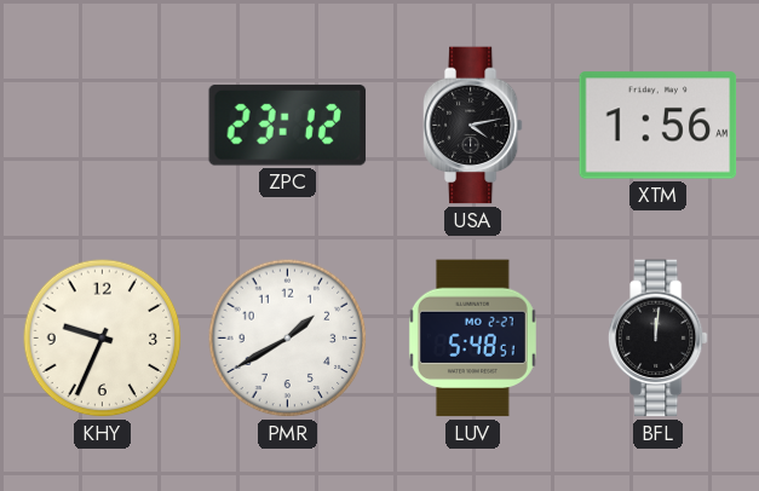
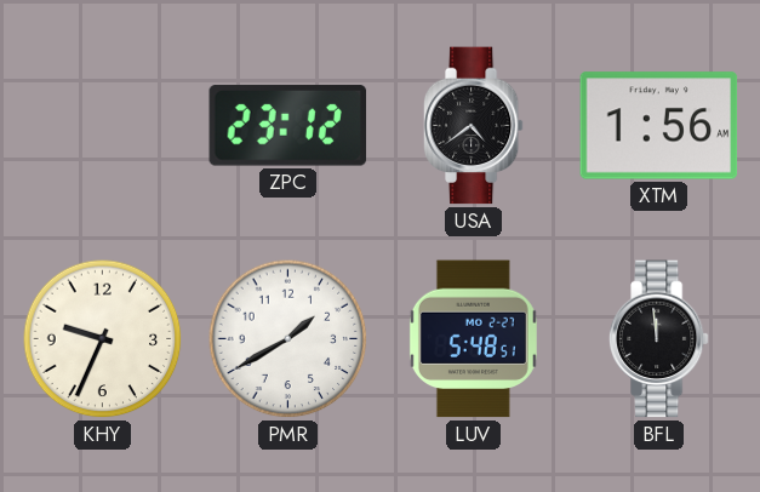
USA: 4:13 -> 4:39 (473, 126)
BFL: 12:01 -> 11:59 (658, 339)
